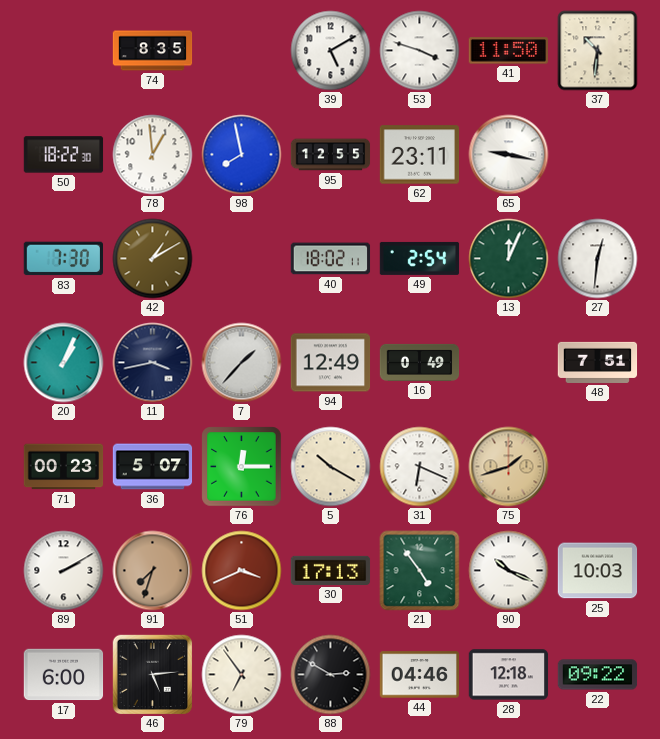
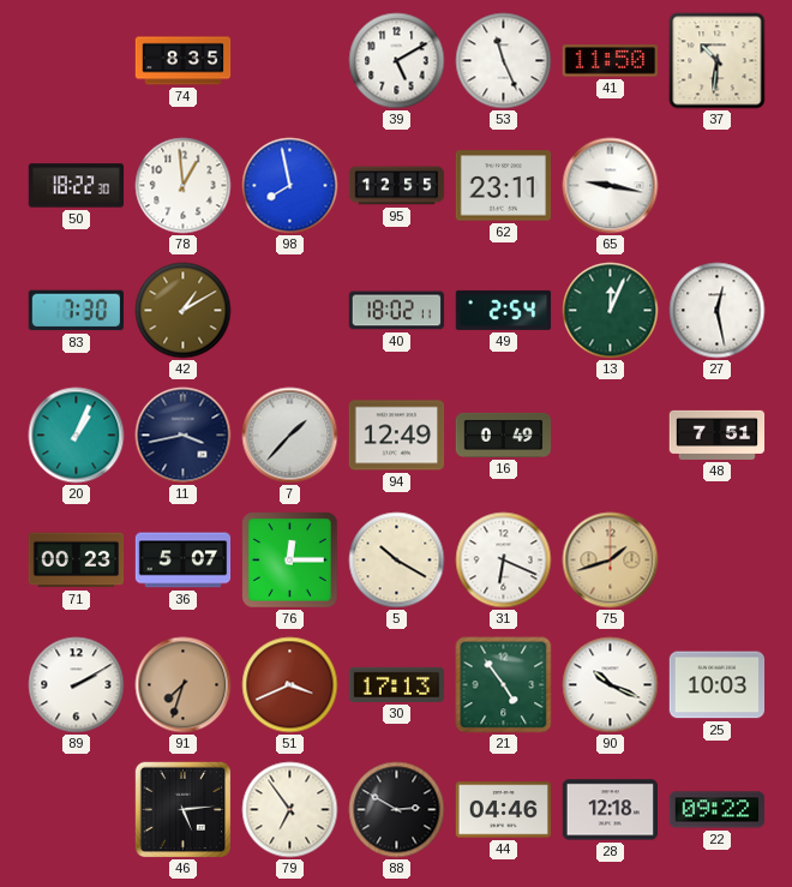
53: 3:48 -> 11:26 (504, 61)
27: 12:31 -> 12:28 (718, 311)
17: 6:00 -> none (64, 675)
